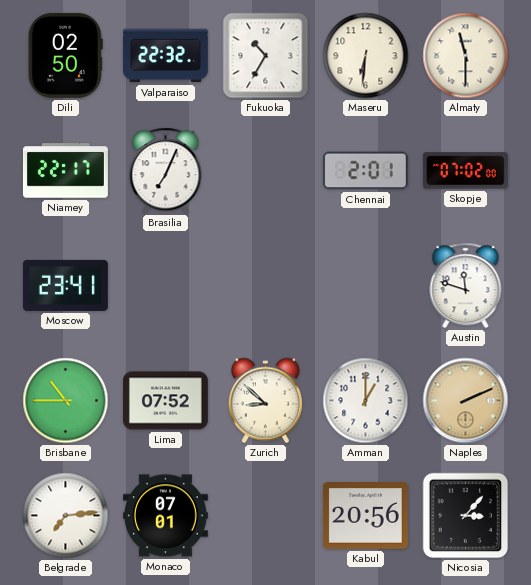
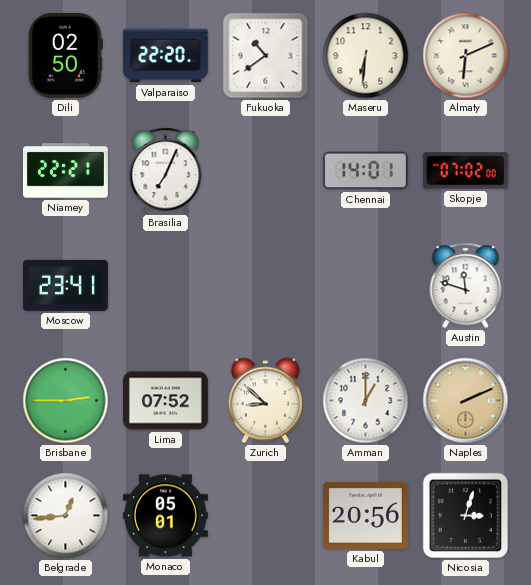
Valparaiso: 22:32 -> 22:20 (165, 56)
Fukuoka: 10:35 -> 10:39 (266, 56)
Almaty: 11:30 -> 6:11 (466, 56)
Niamey: 22:17 -> 22:21 (65, 171)
Chennai: 2:01 -> 14:01 (365, 171)
Brisbane: 10:45 -> 2:45 (66, 401)
Belgrade: 7:14 -> 12:44 (66, 516)
Monaco: 07:01 -> 05:01 (165, 516)
Nicosia: 3:07 -> 3:03 (466, 516)
